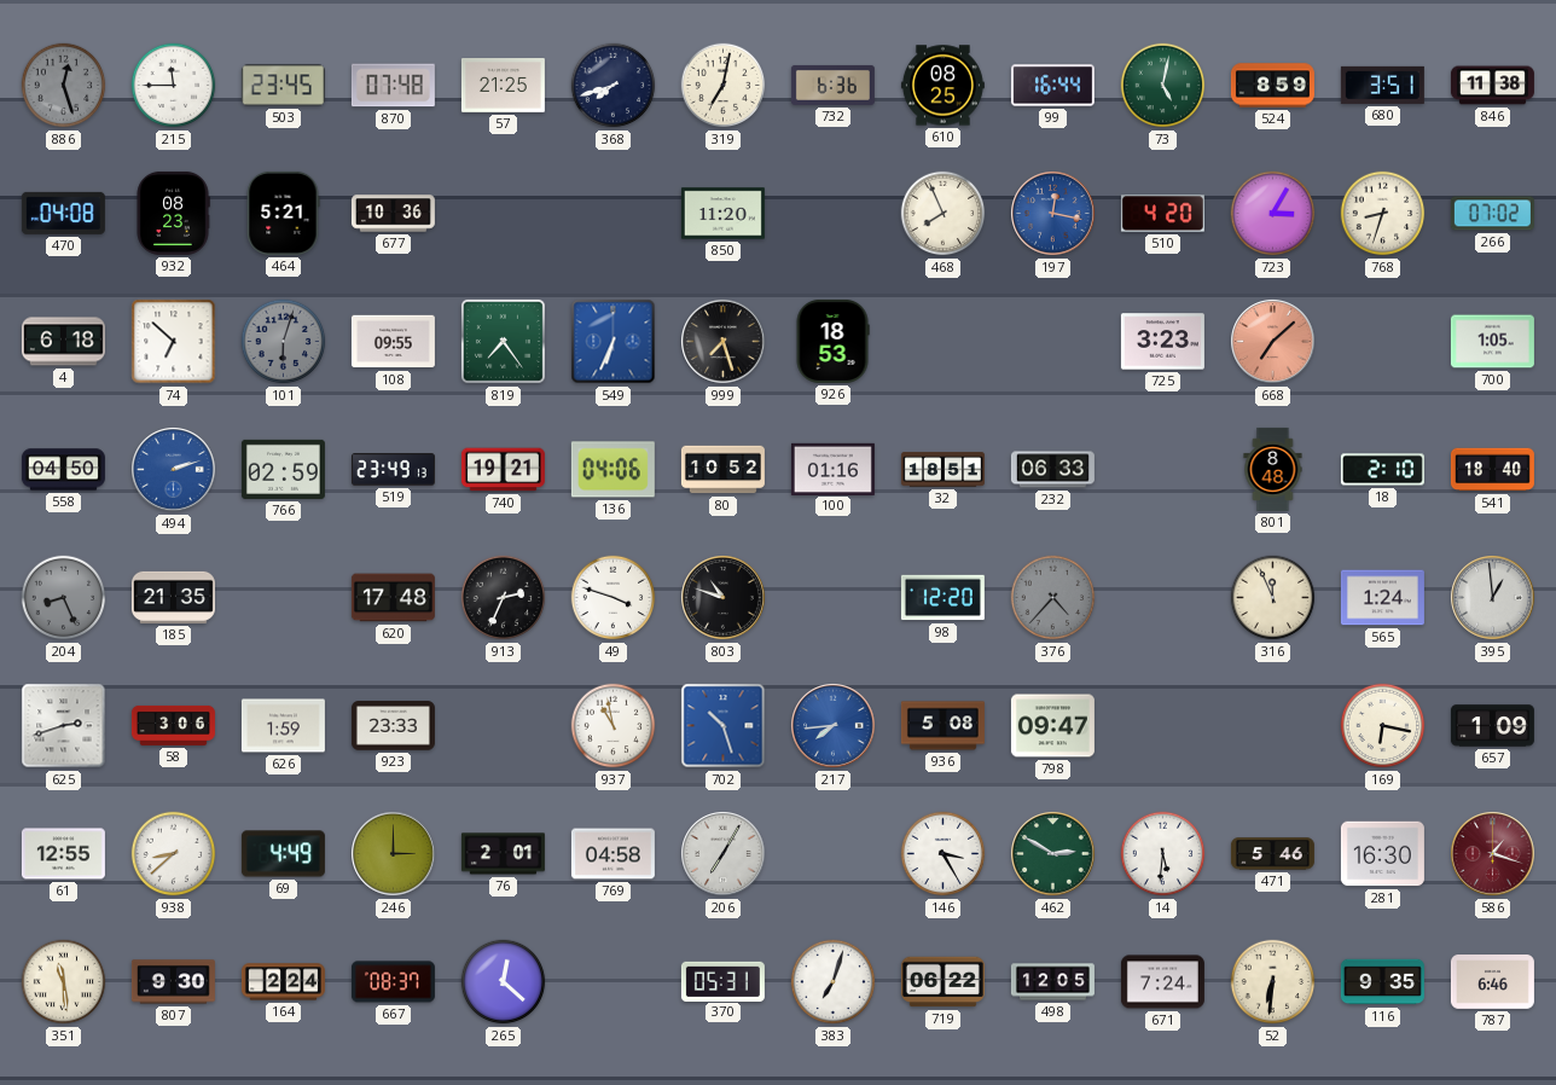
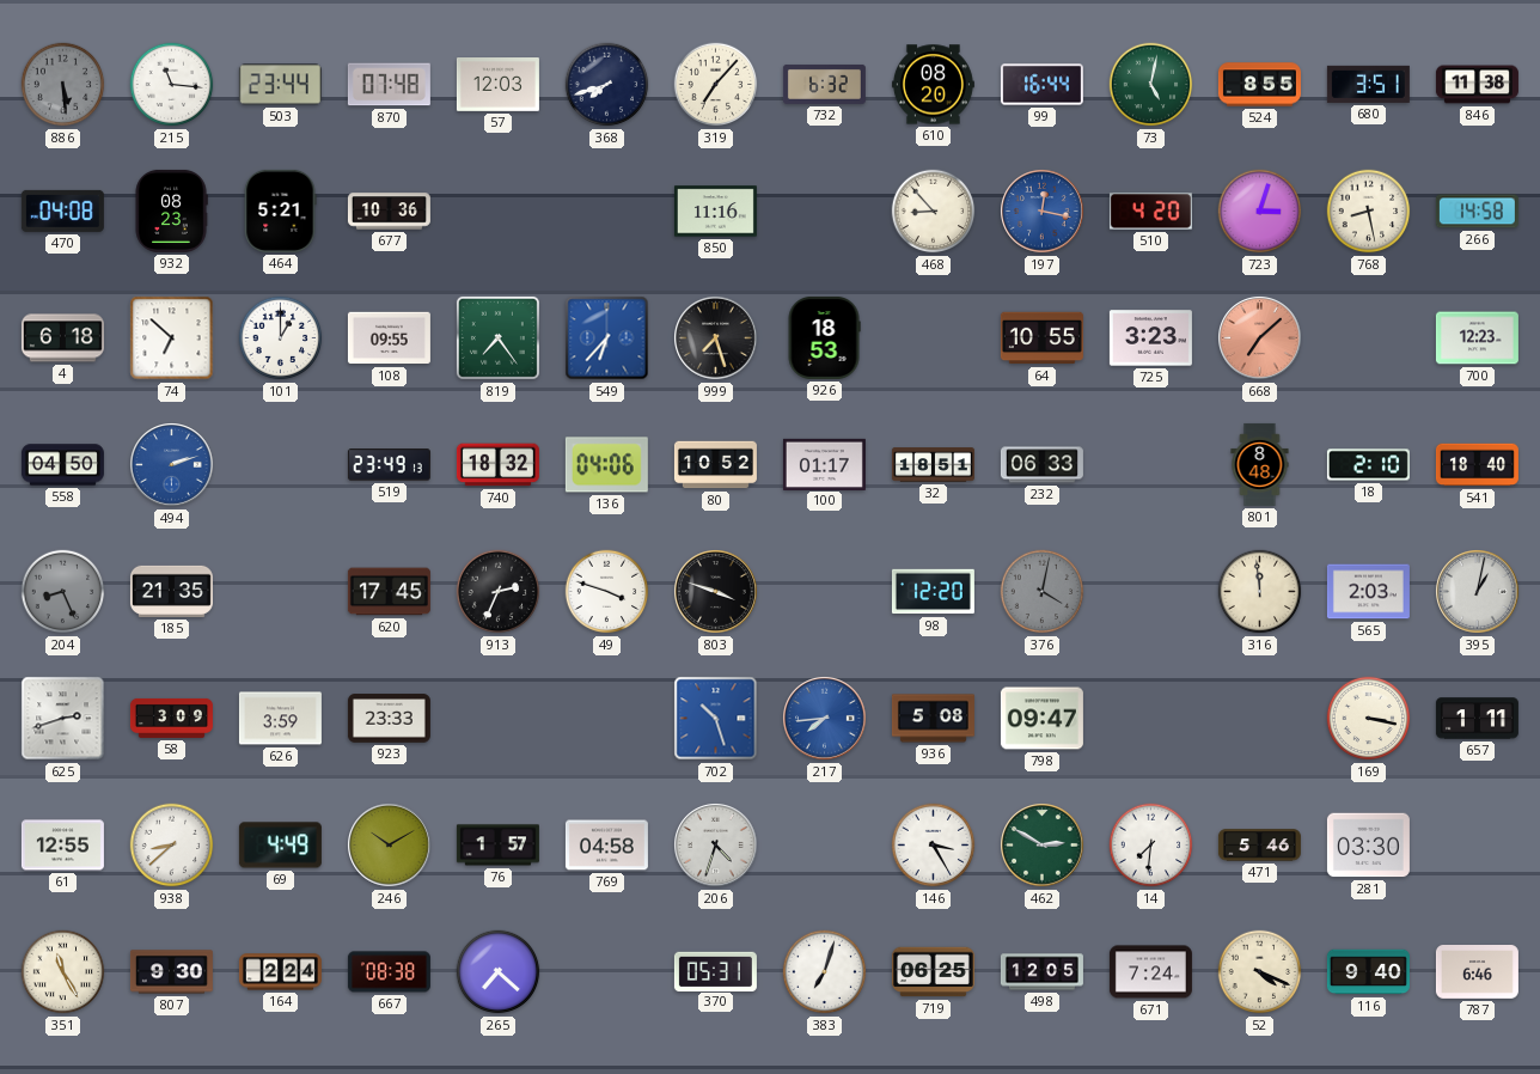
886: 12:27 -> 5:29 (63, 85)
215: 11:45 -> 11:16 (172, 85)
503: 23:45 -> 23:44 (280, 85)
57: 21:25 -> 12:03 (497, 85)
319: 7:02 -> 7:07 (716, 85)
732: 6:36 -> 6:32 (824, 84)
610: 08:25 -> 08:20 (933, 85)
524: 8:59 -> 8:55 (1259, 85)
850: 11:20 -> 11:16 (715, 212)
468: 7:56 -> 8:53 (934, 212)
723: 3:05 -> 3:03 (1260, 212)
768: 8:33 -> 8:28 (1369, 212)
266: 07:02 -> 14:58 (1477, 212)
101: 6:03 -> 1:00 (281, 338)
101 dial: grey -> white (281, 338)
549: 6:34 -> 6:37 (607, 338)
64: none -> 10:55 (1041, 338)
700: 1:05 -> 12:23 (1477, 338)
766: 02:59 -> none (283, 469)
740: 19:21 -> 18:32 (497, 465)
100: 01:16 -> 01:17 (824, 464)
620: 17:48 -> 17:45 (389, 592)
803: 10:48 -> 3:48 (716, 592)
376: 4:37 -> 4:02 (1043, 592)
316: 11:56 -> 11:59 (1260, 592)
565: 1:24 -> 2:03 (1368, 592)
395: 12:59 -> 1:02 (1478, 592)
58: 3:06 -> 3:09 (171, 718)
626: 1:59 -> 3:59 (280, 719)
937: 10:58 -> none (614, 726)
169: 6:17 -> 3:17 (1369, 719)
657: 1:09 -> 1:11 (1477, 719)
246: 3:00 -> 10:10 (390, 846)
76: 2:01 -> 1:57 (497, 846)
206: 7:05 -> 4:33 (716, 846)
14: 5:31 -> 7:31 (1151, 846)
281: 16:30 -> 03:30 (1368, 846)
586: 1:18 -> none (1493, 854)
351: 11:29 -> 11:25 (63, 972)
667: 08:37 -> 08:38 (389, 972)
265: 12:22 -> 7:22 (499, 972)
719: 06:22 -> 06:25 (933, 972)
52: 6:31 -> 4:19 (1260, 972)
116: 9:35 -> 9:40 (1368, 972)
